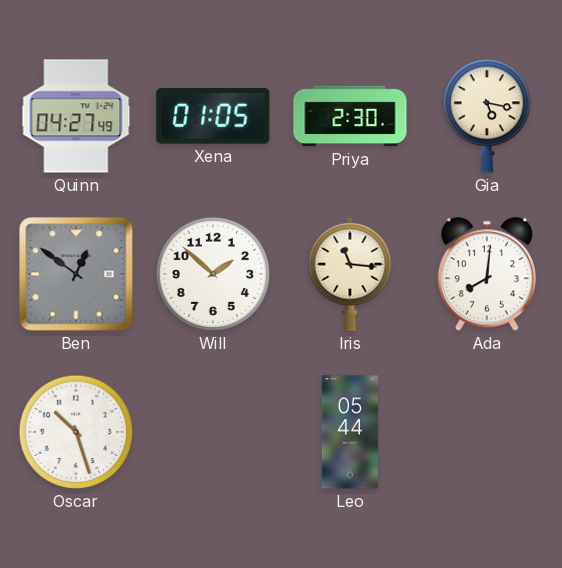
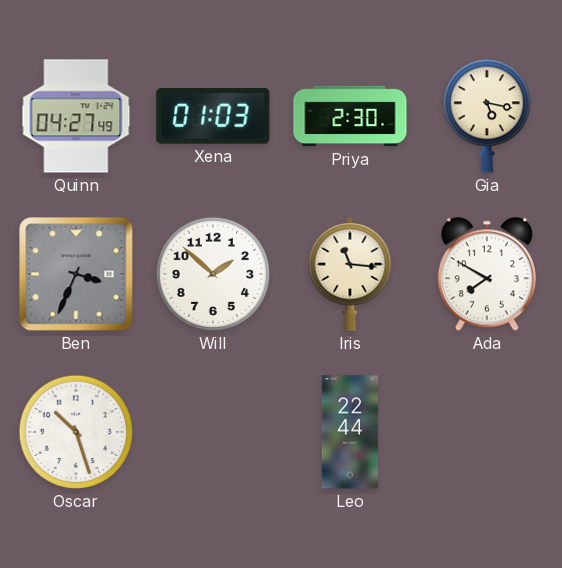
Xena: 01:05 -> 01:03 (213, 117)
Ben: 12:51 -> 3:34 (76, 274)
Ada: 8:01 -> 7:50 (487, 274)
Leo: 05:44 -> 22:44 (350, 432)
